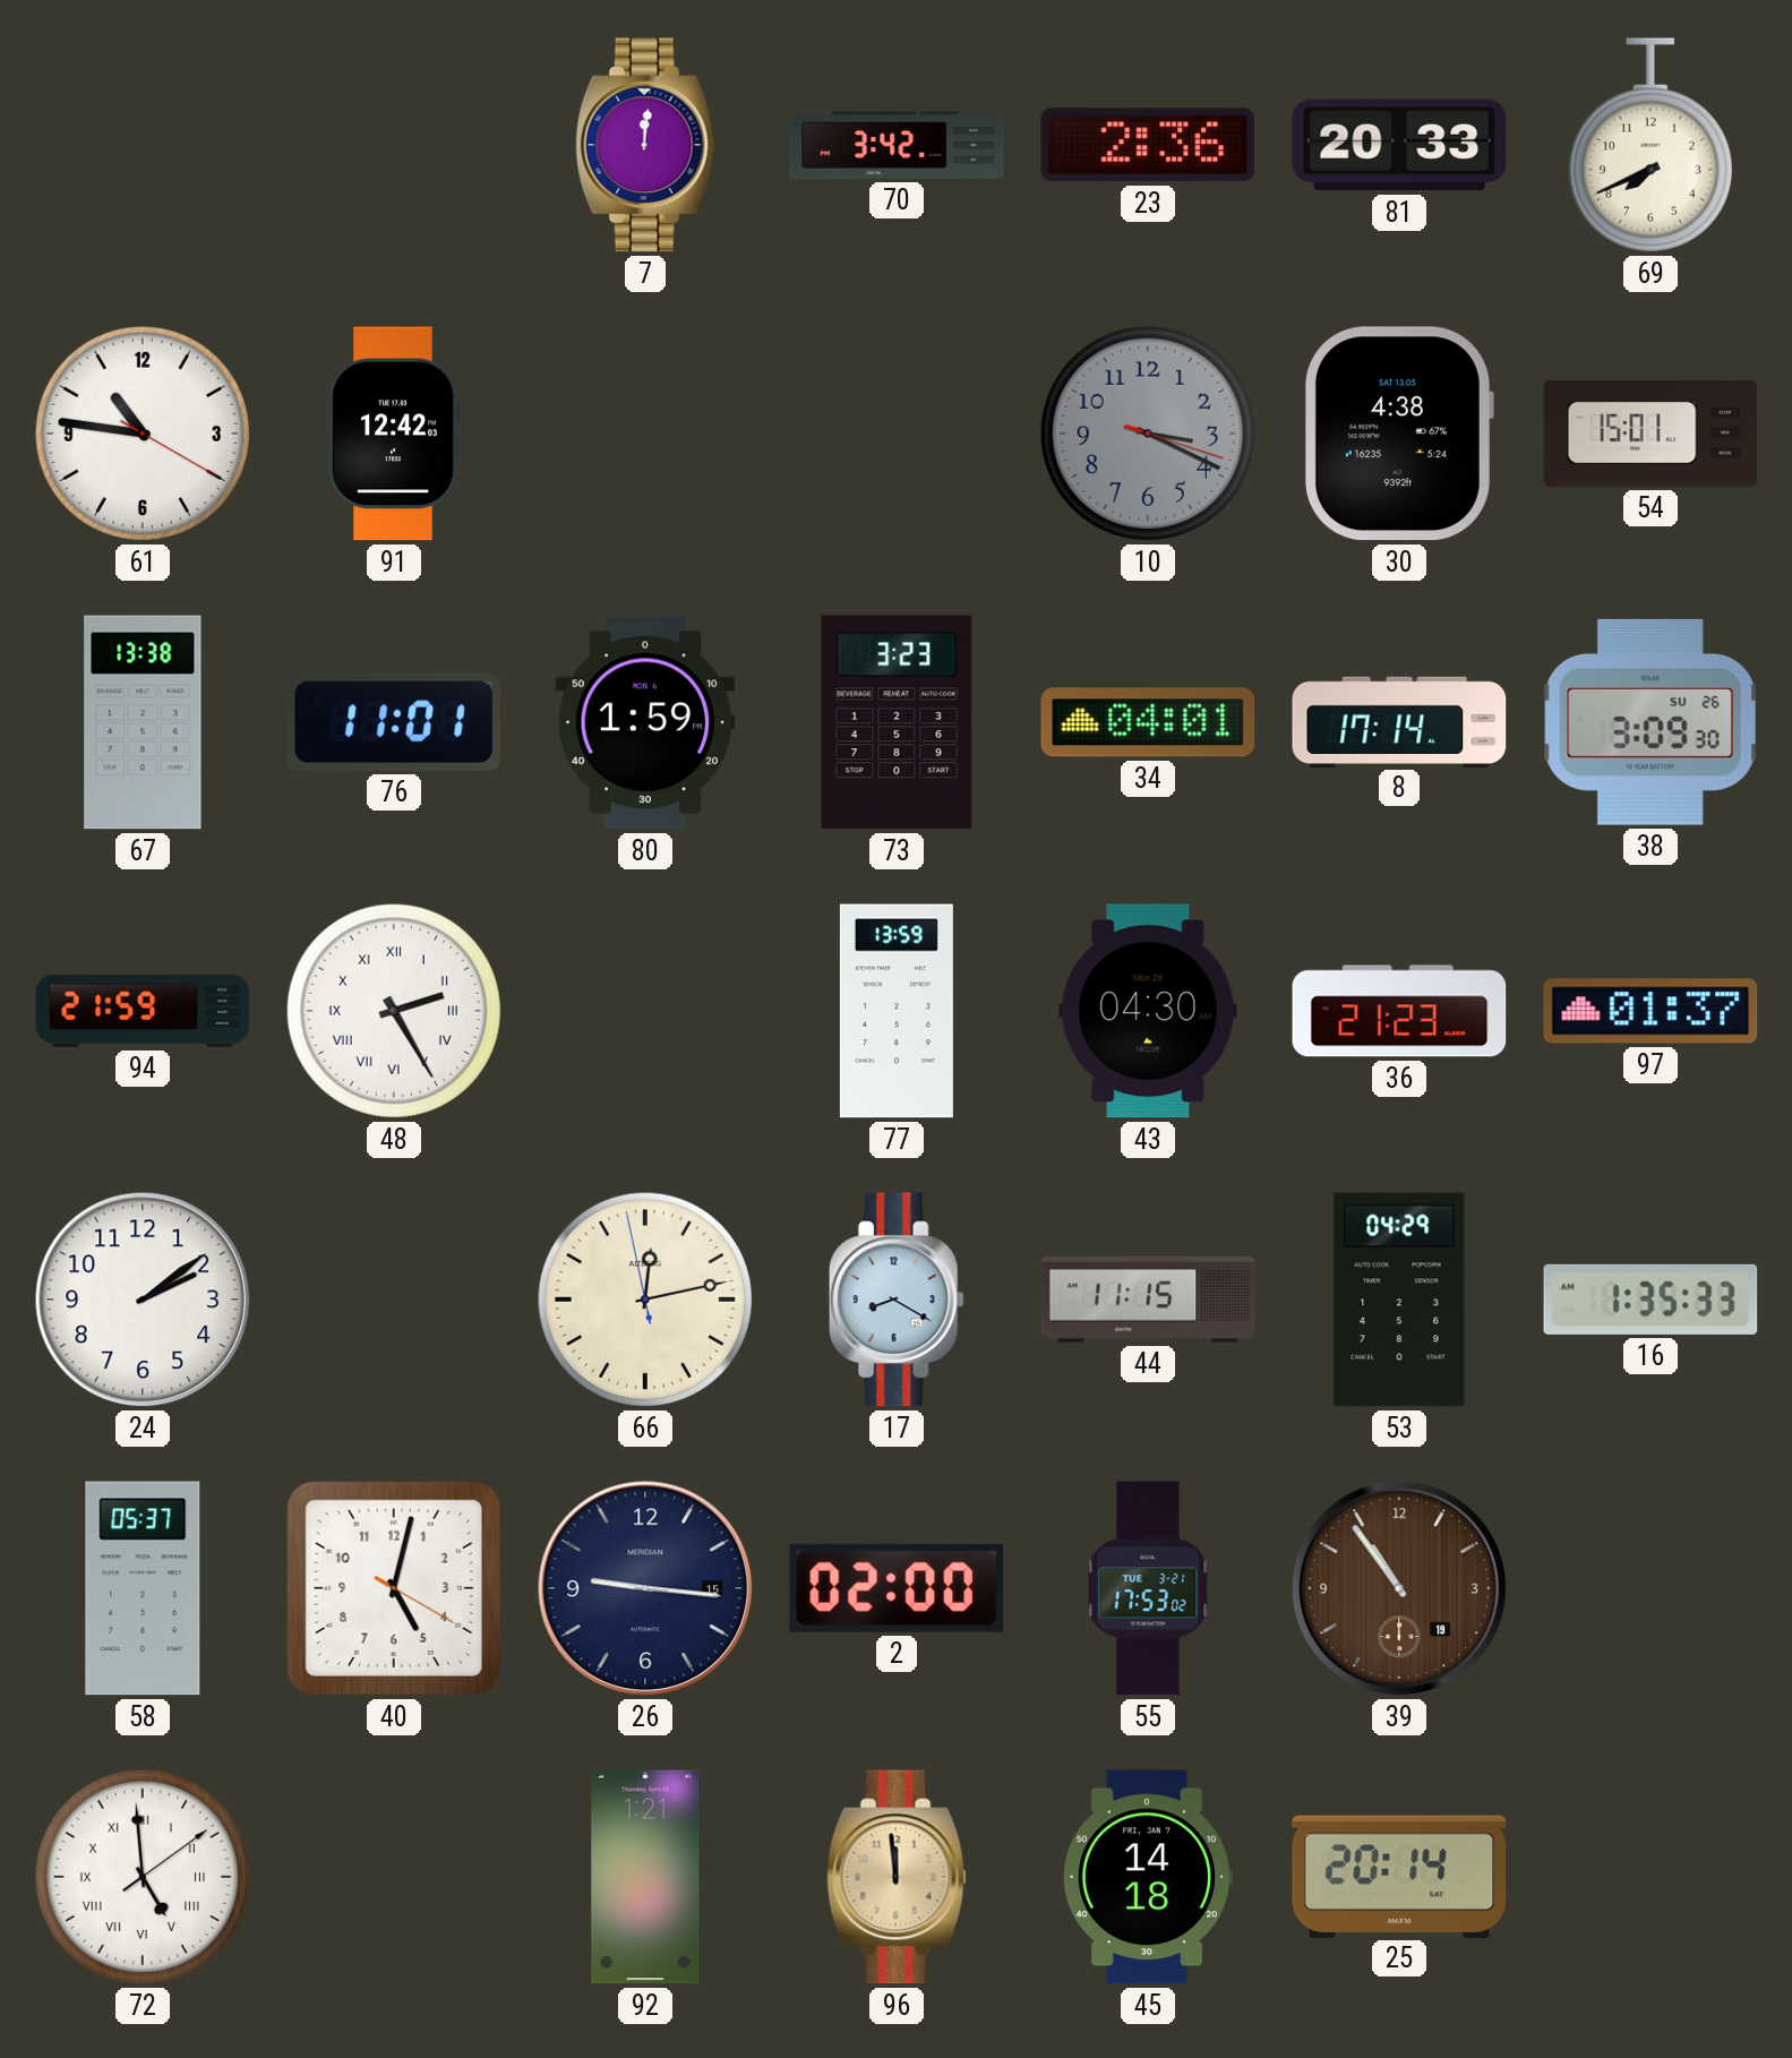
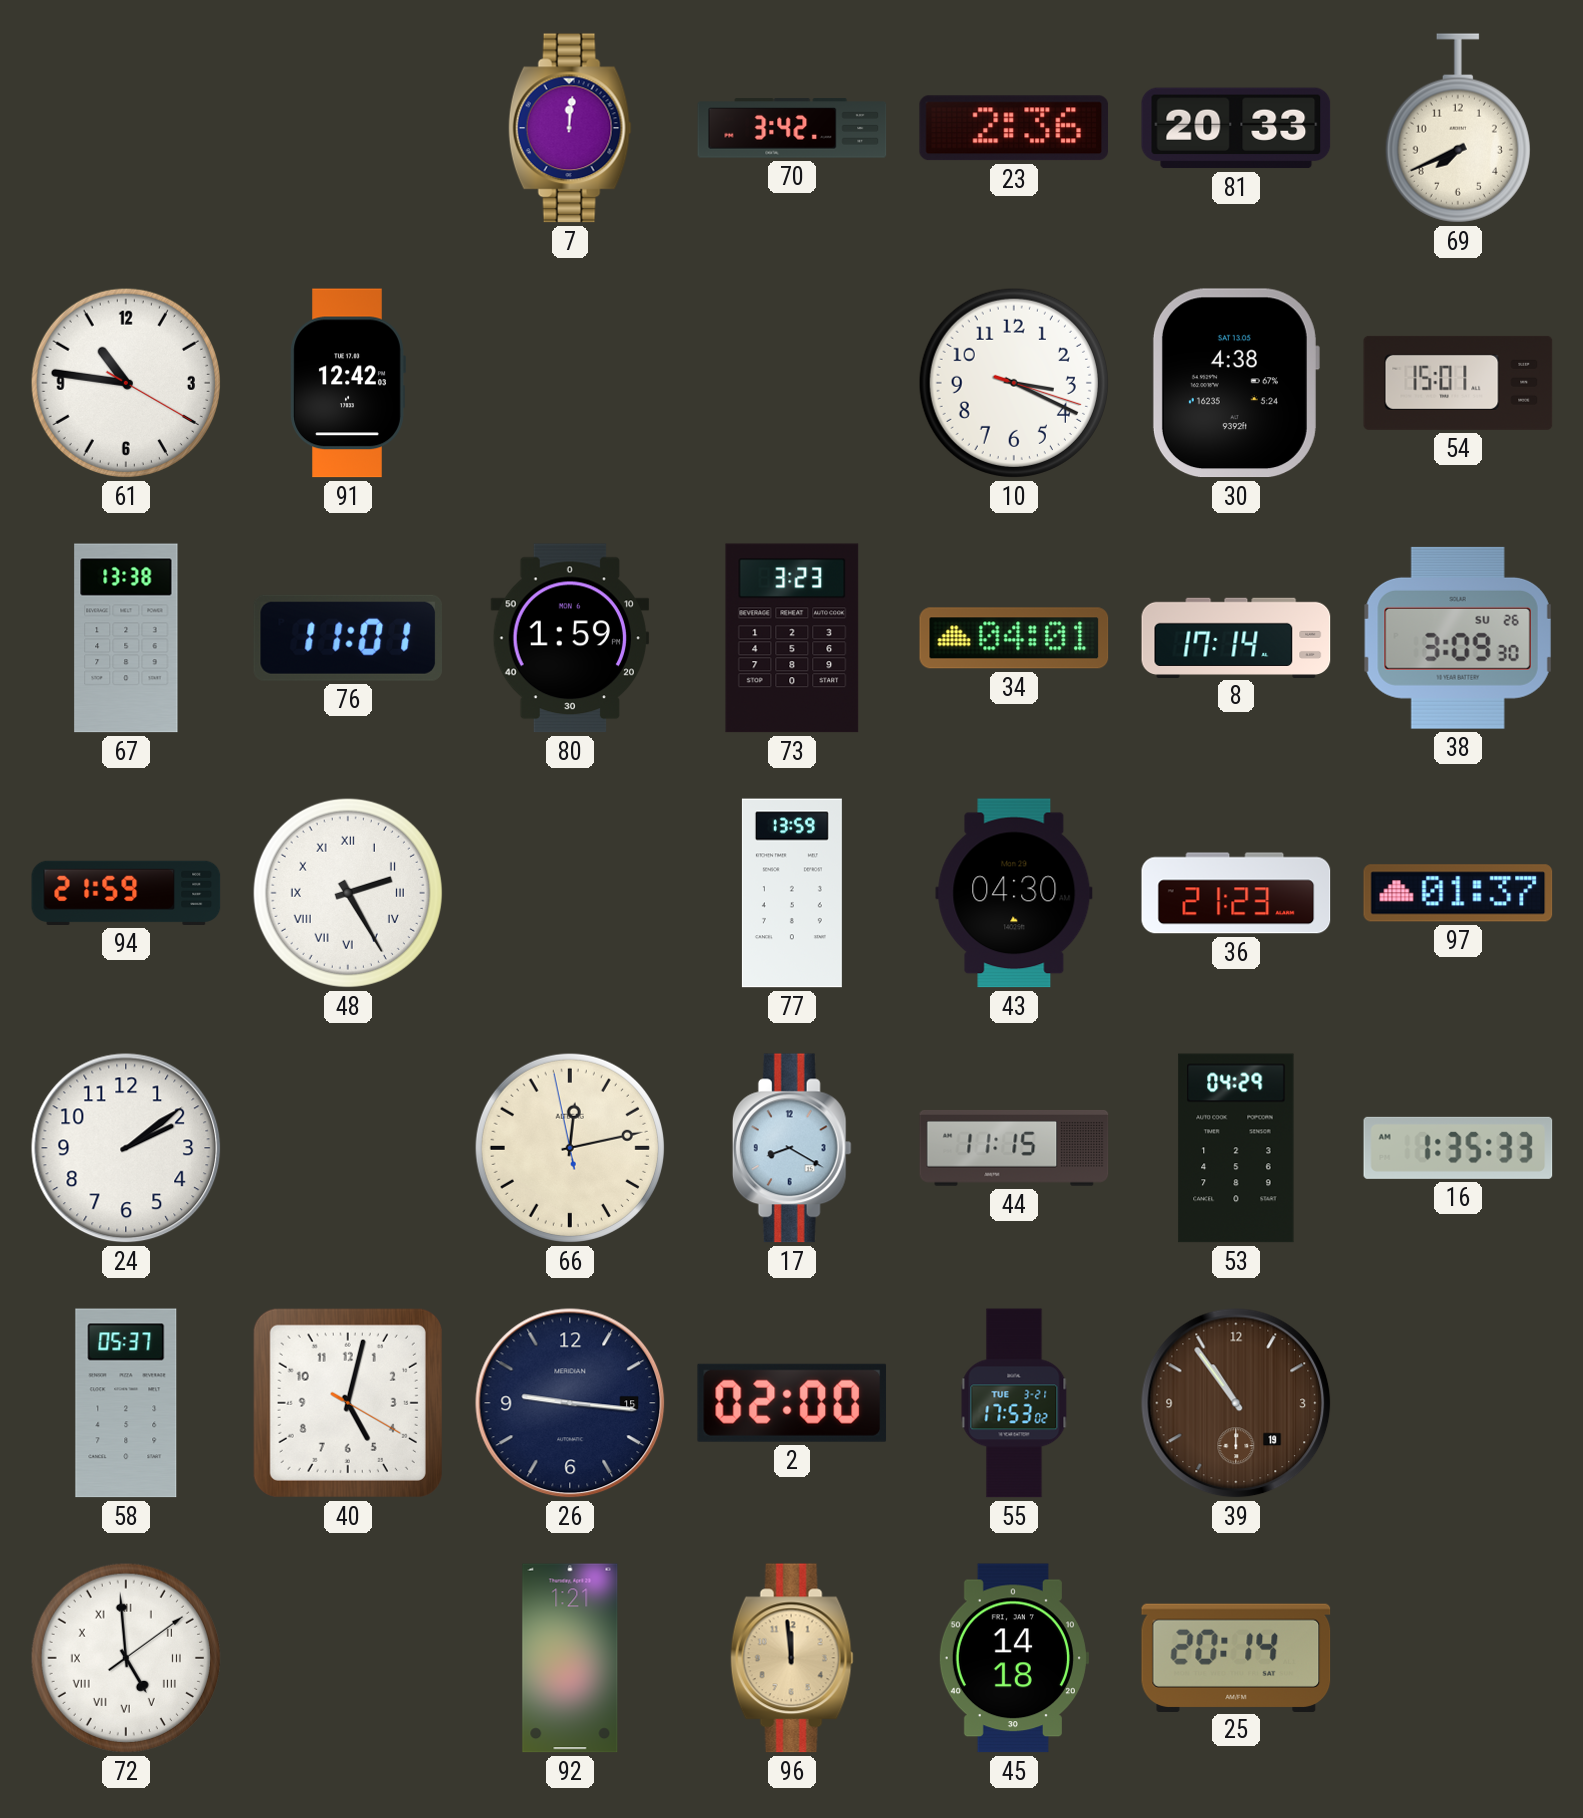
10 dial: grey -> white (1014, 383)
